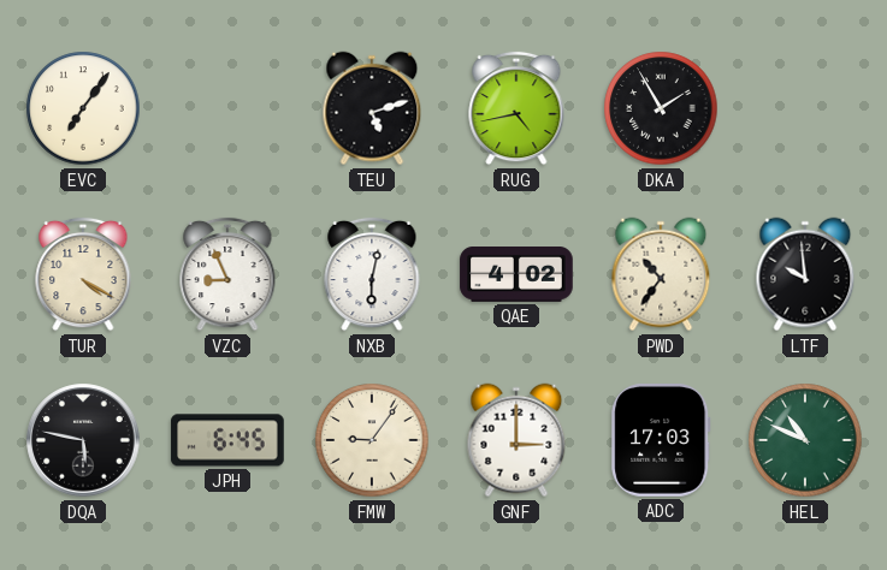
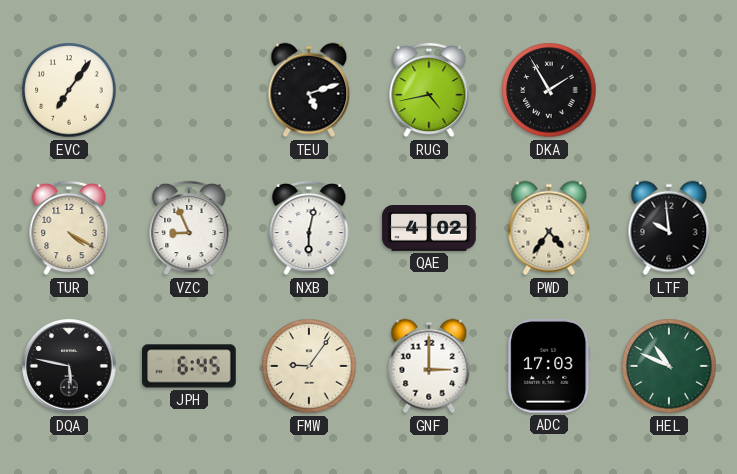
PWD: 10:36 -> 4:36 (549, 228)
